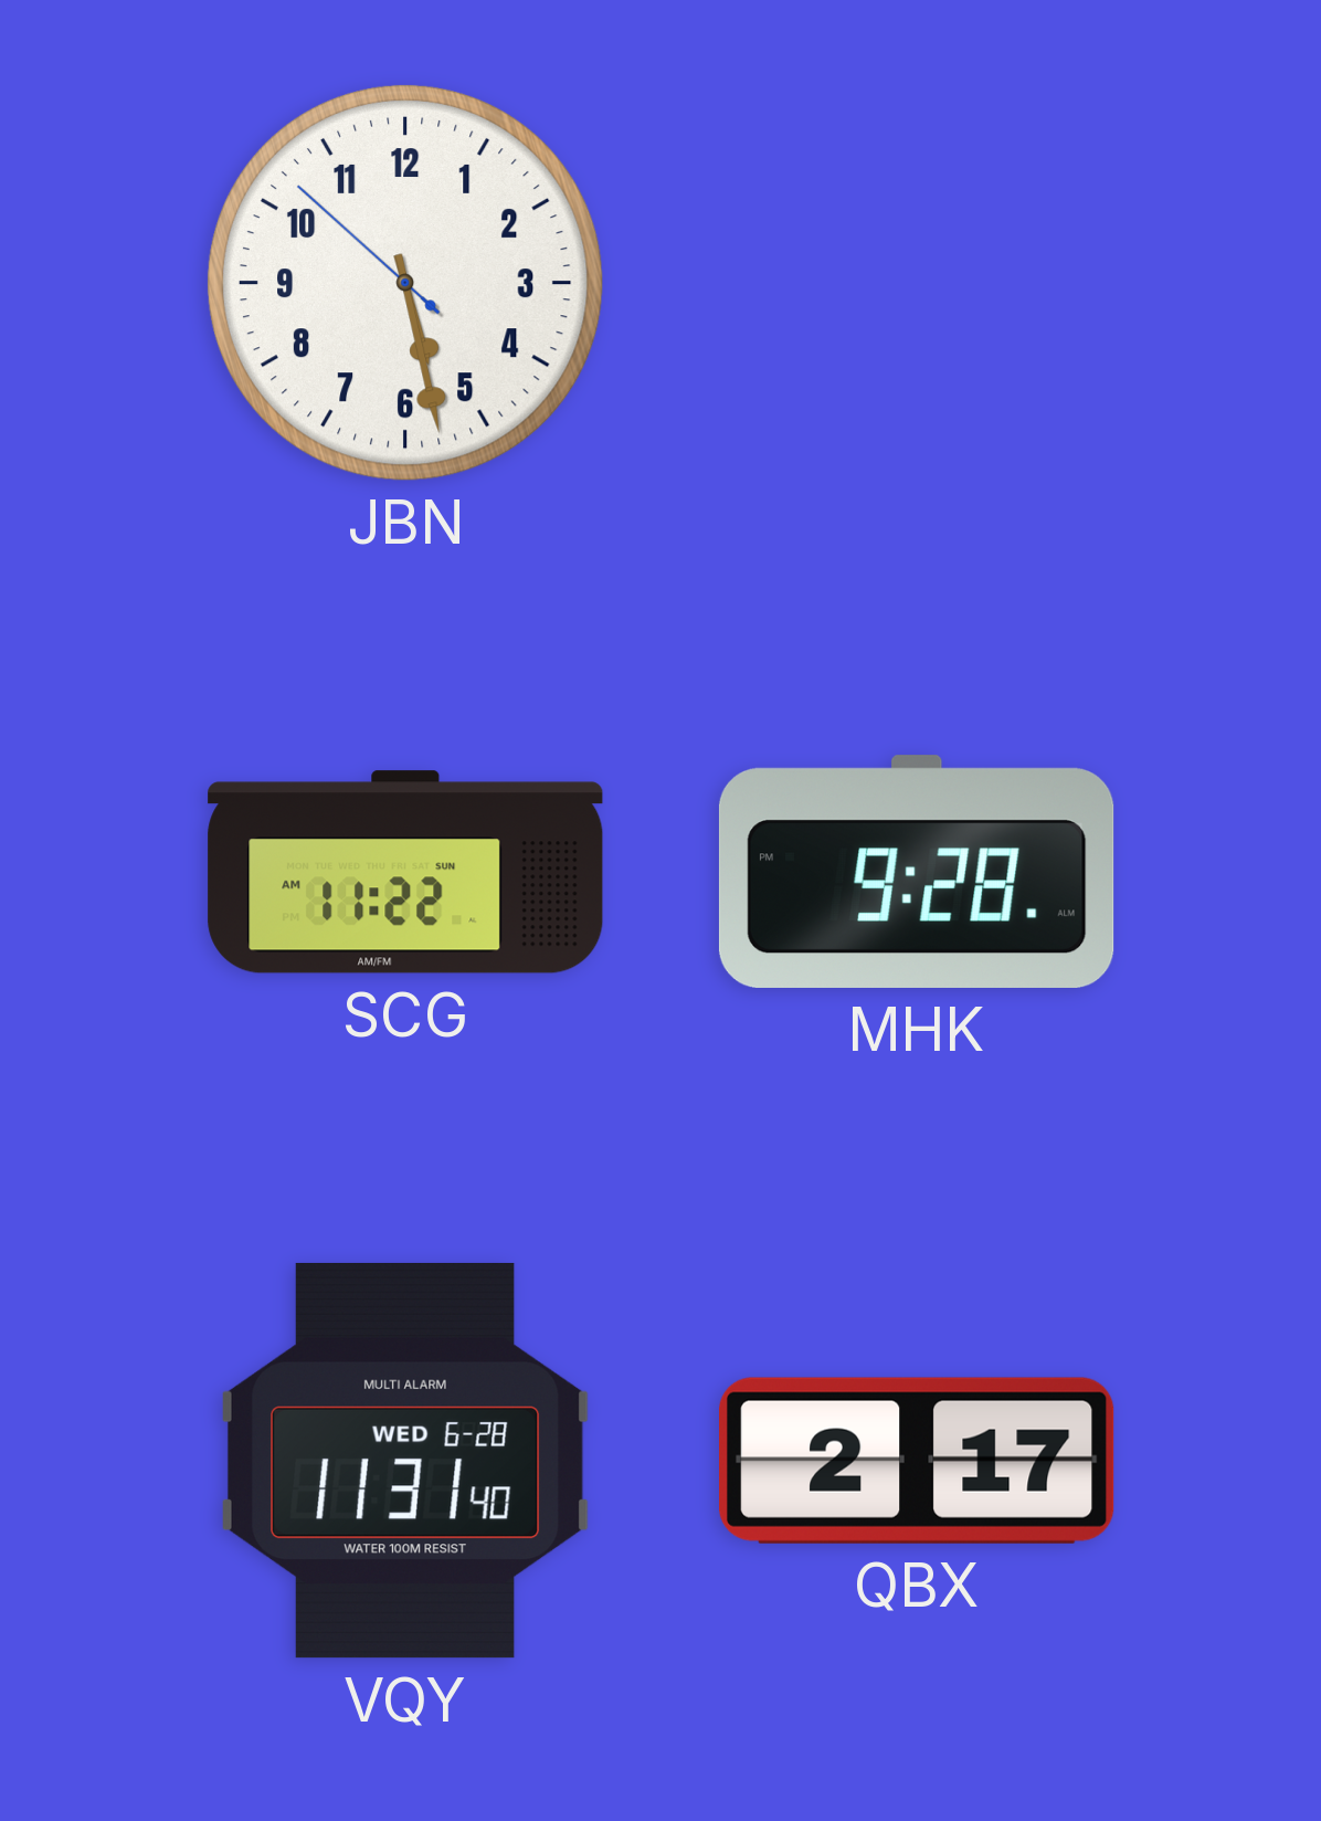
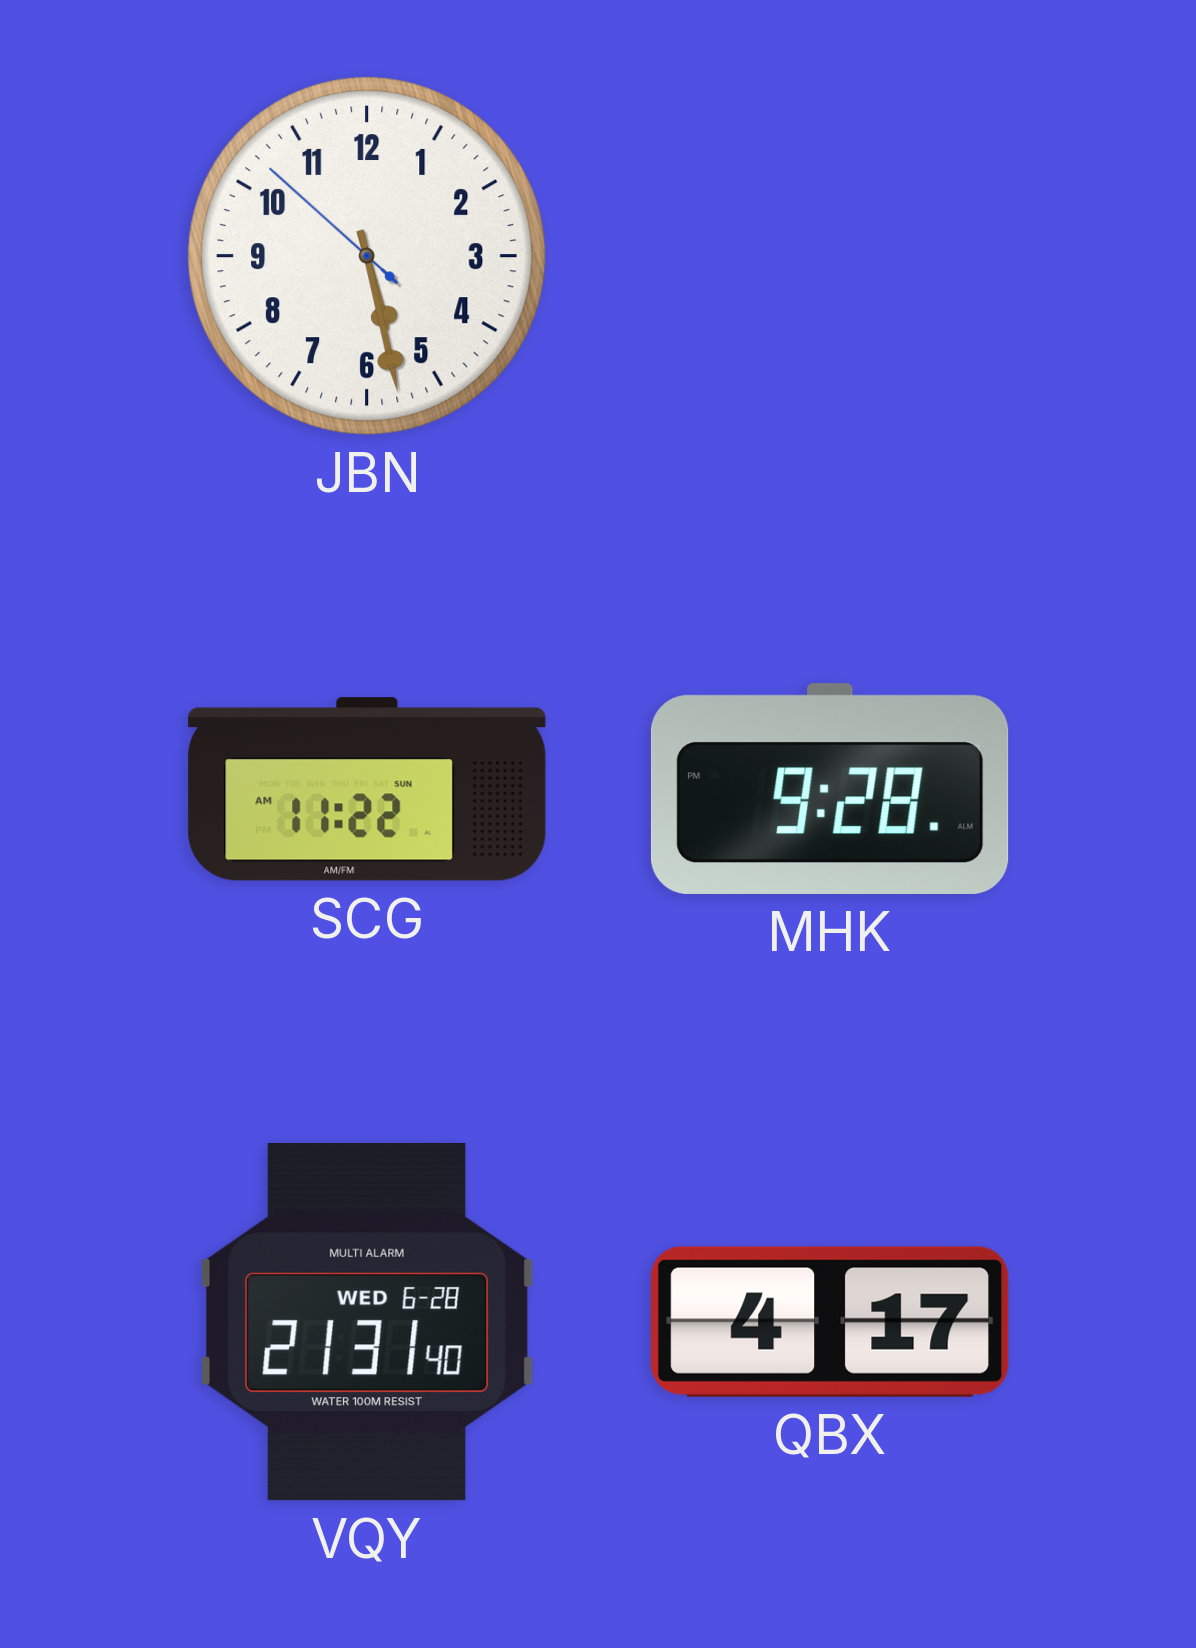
VQY: 11:31 -> 21:31 (367, 1322)
QBX: 2:17 -> 4:17 (831, 1322)
